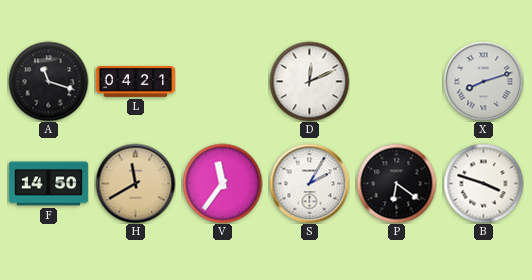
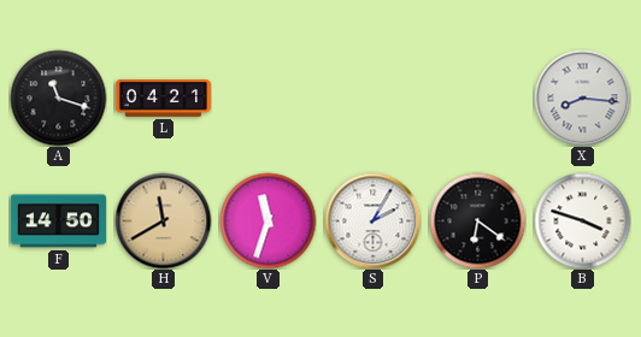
D: 12:11 -> none (309, 81)
X: 8:12 -> 8:16 (582, 97)
V: 11:36 -> 11:33 (267, 220)
